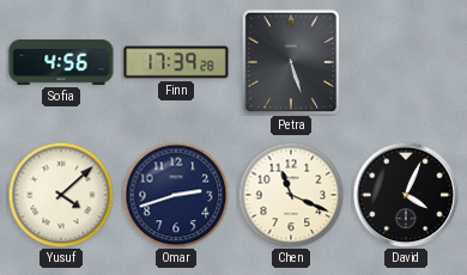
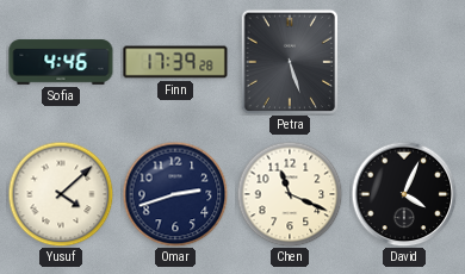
Sofia: 4:56 -> 4:46 (61, 62)
